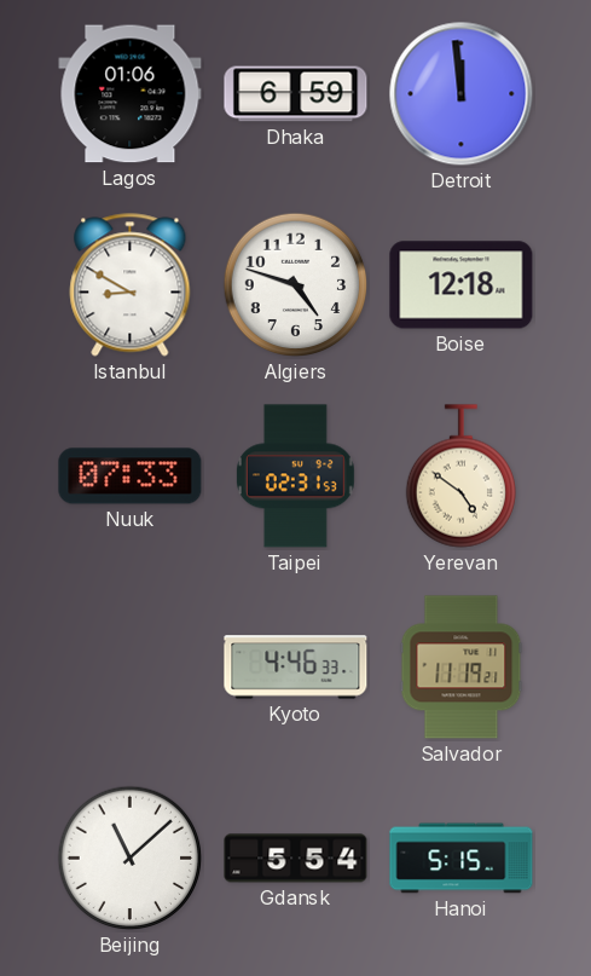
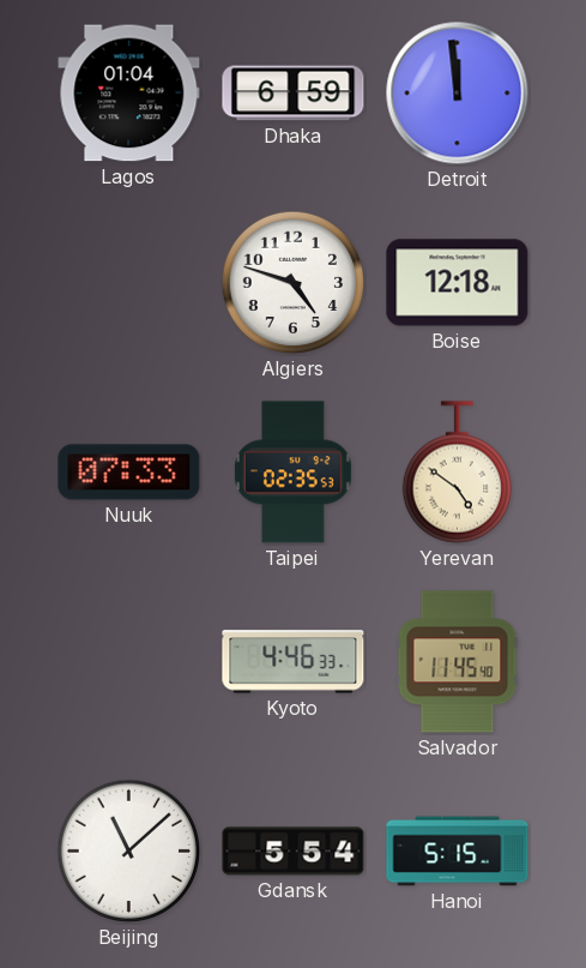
Lagos: 01:06 -> 01:04 (129, 94)
Istanbul: 8:50 -> none (131, 285)
Taipei: 02:31 -> 02:35 (292, 473)
Salvador: 11:19 -> 11:45 (458, 662)
